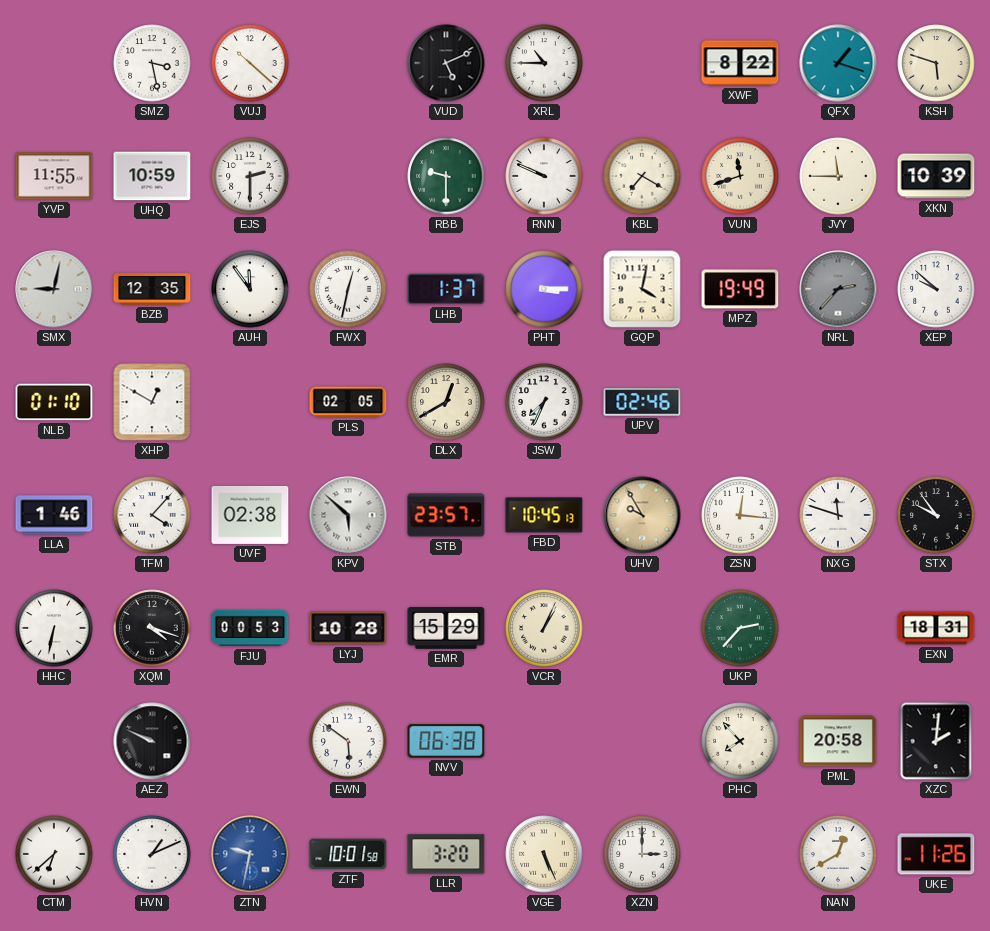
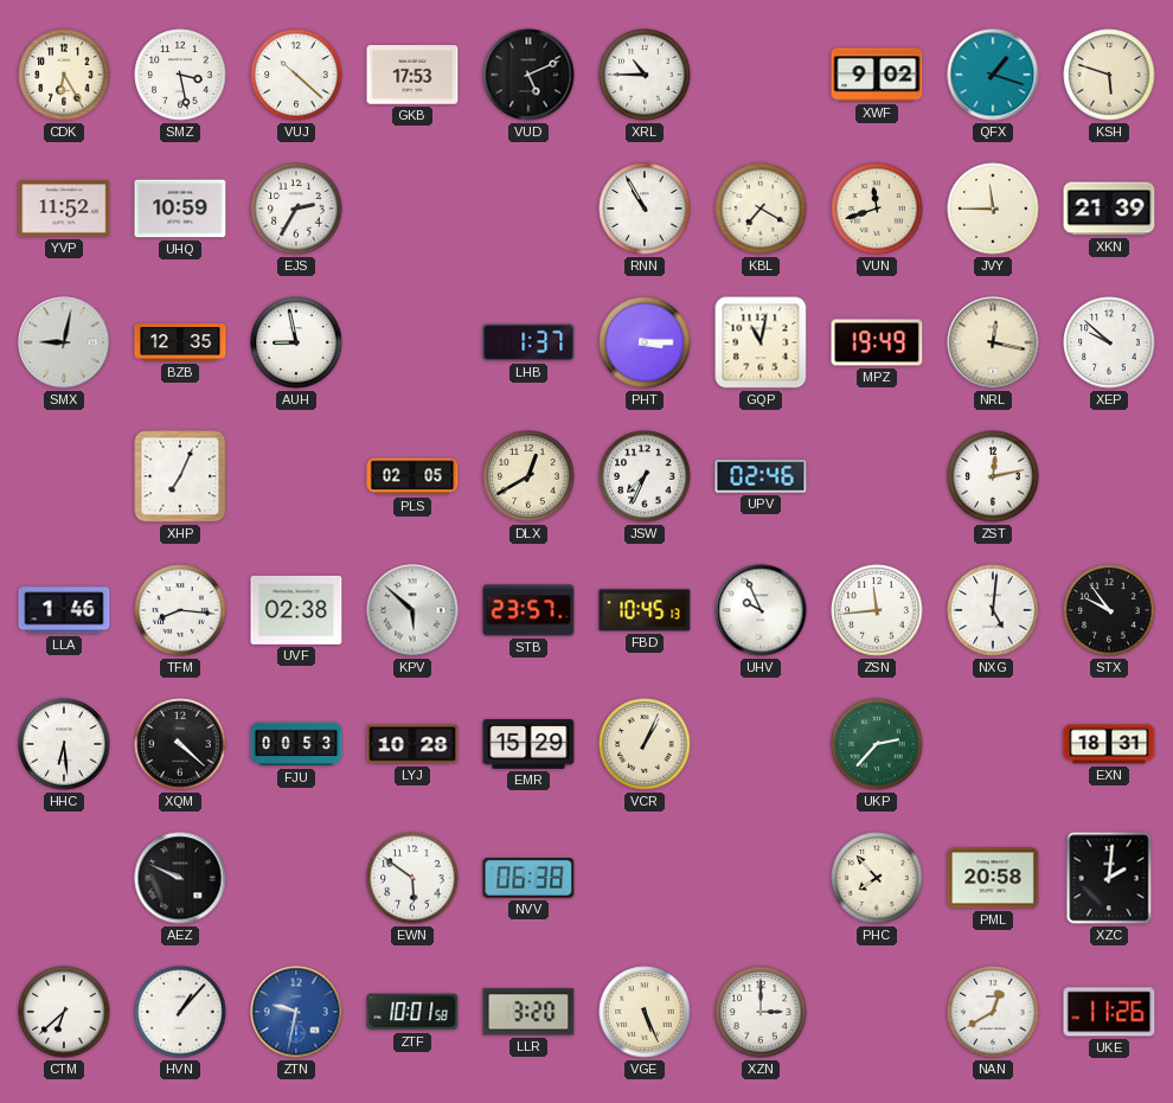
CDK: none -> 6:25 (64, 75)
GKB: none -> 17:53 (412, 75)
XWF: 8:22 -> 9:02 (877, 75)
YVP: 11:55 -> 11:52 (64, 209)
EJS: 2:30 -> 2:35 (296, 209)
RBB: 9:30 -> none (446, 176)
RNN: 9:49 -> 10:55 (645, 209)
XKN: 10:39 -> 21:39 (1109, 209)
AUH: 11:54 -> 8:58 (296, 342)
FWX: 12:32 -> none (348, 289)
GQP: 4:02 -> 11:02 (761, 342)
NRL: 2:37 -> 12:17 (993, 342)
NRL dial: grey -> cream (993, 342)
NLB: 01:10 -> none (54, 402)
XHP: 12:50 -> 7:04 (180, 476)
ZST: none -> 12:13 (993, 476)
TFM: 4:07 -> 8:16 (180, 610)
UHV: 9:55 -> 9:56 (761, 610)
UHV dial: champagne -> white (761, 610)
ZSN: 12:16 -> 11:44 (877, 610)
NXG: 11:48 -> 5:01 (993, 610)
HHC: 6:32 -> 6:29 (64, 744)
XQM: 4:18 -> 4:22 (180, 744)
HVN: 1:11 -> 1:07 (180, 1012)
